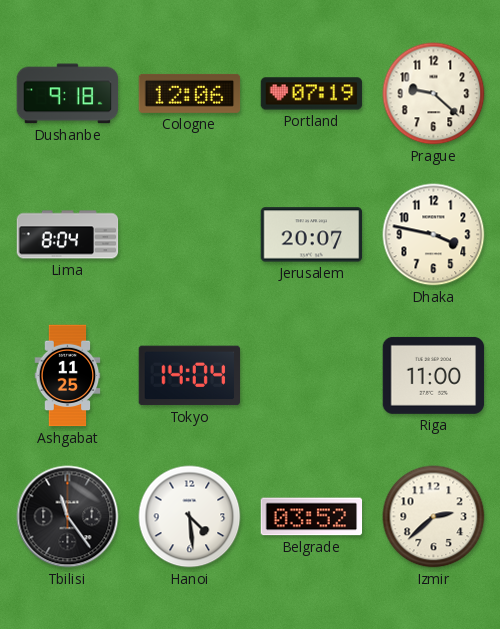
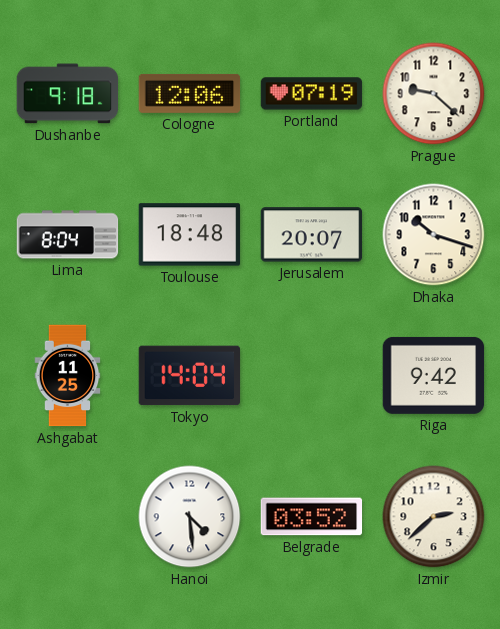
Toulouse: none -> 18:48 (190, 235)
Dhaka: 3:47 -> 10:18 (434, 235)
Riga: 11:00 -> 9:42 (434, 375)
Tbilisi: 11:24 -> none (68, 517)
